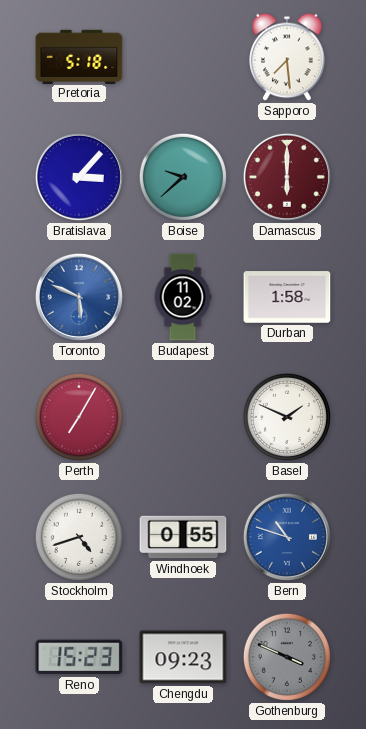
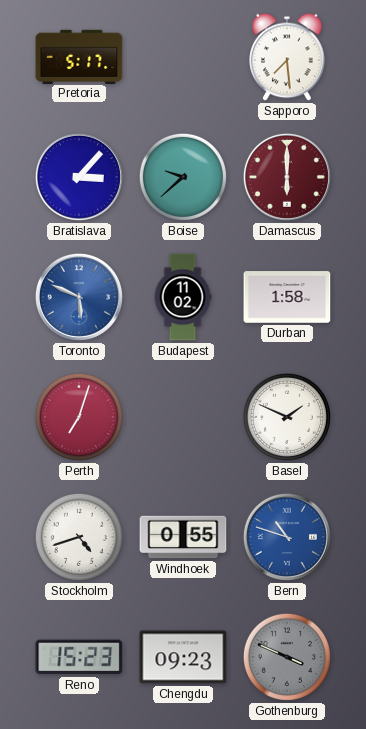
Pretoria: 5:18 -> 5:17 (79, 56)
Perth: 7:05 -> 7:03 (79, 417)
